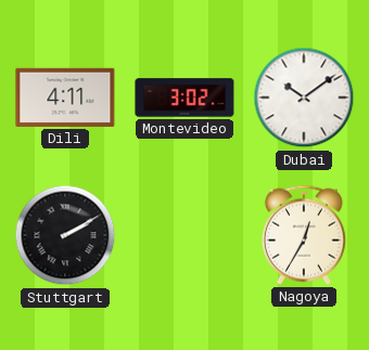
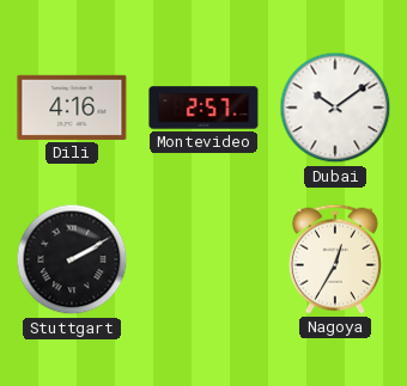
Dili: 4:11 -> 4:16 (72, 108)
Montevideo: 3:02 -> 2:57 (203, 108)
